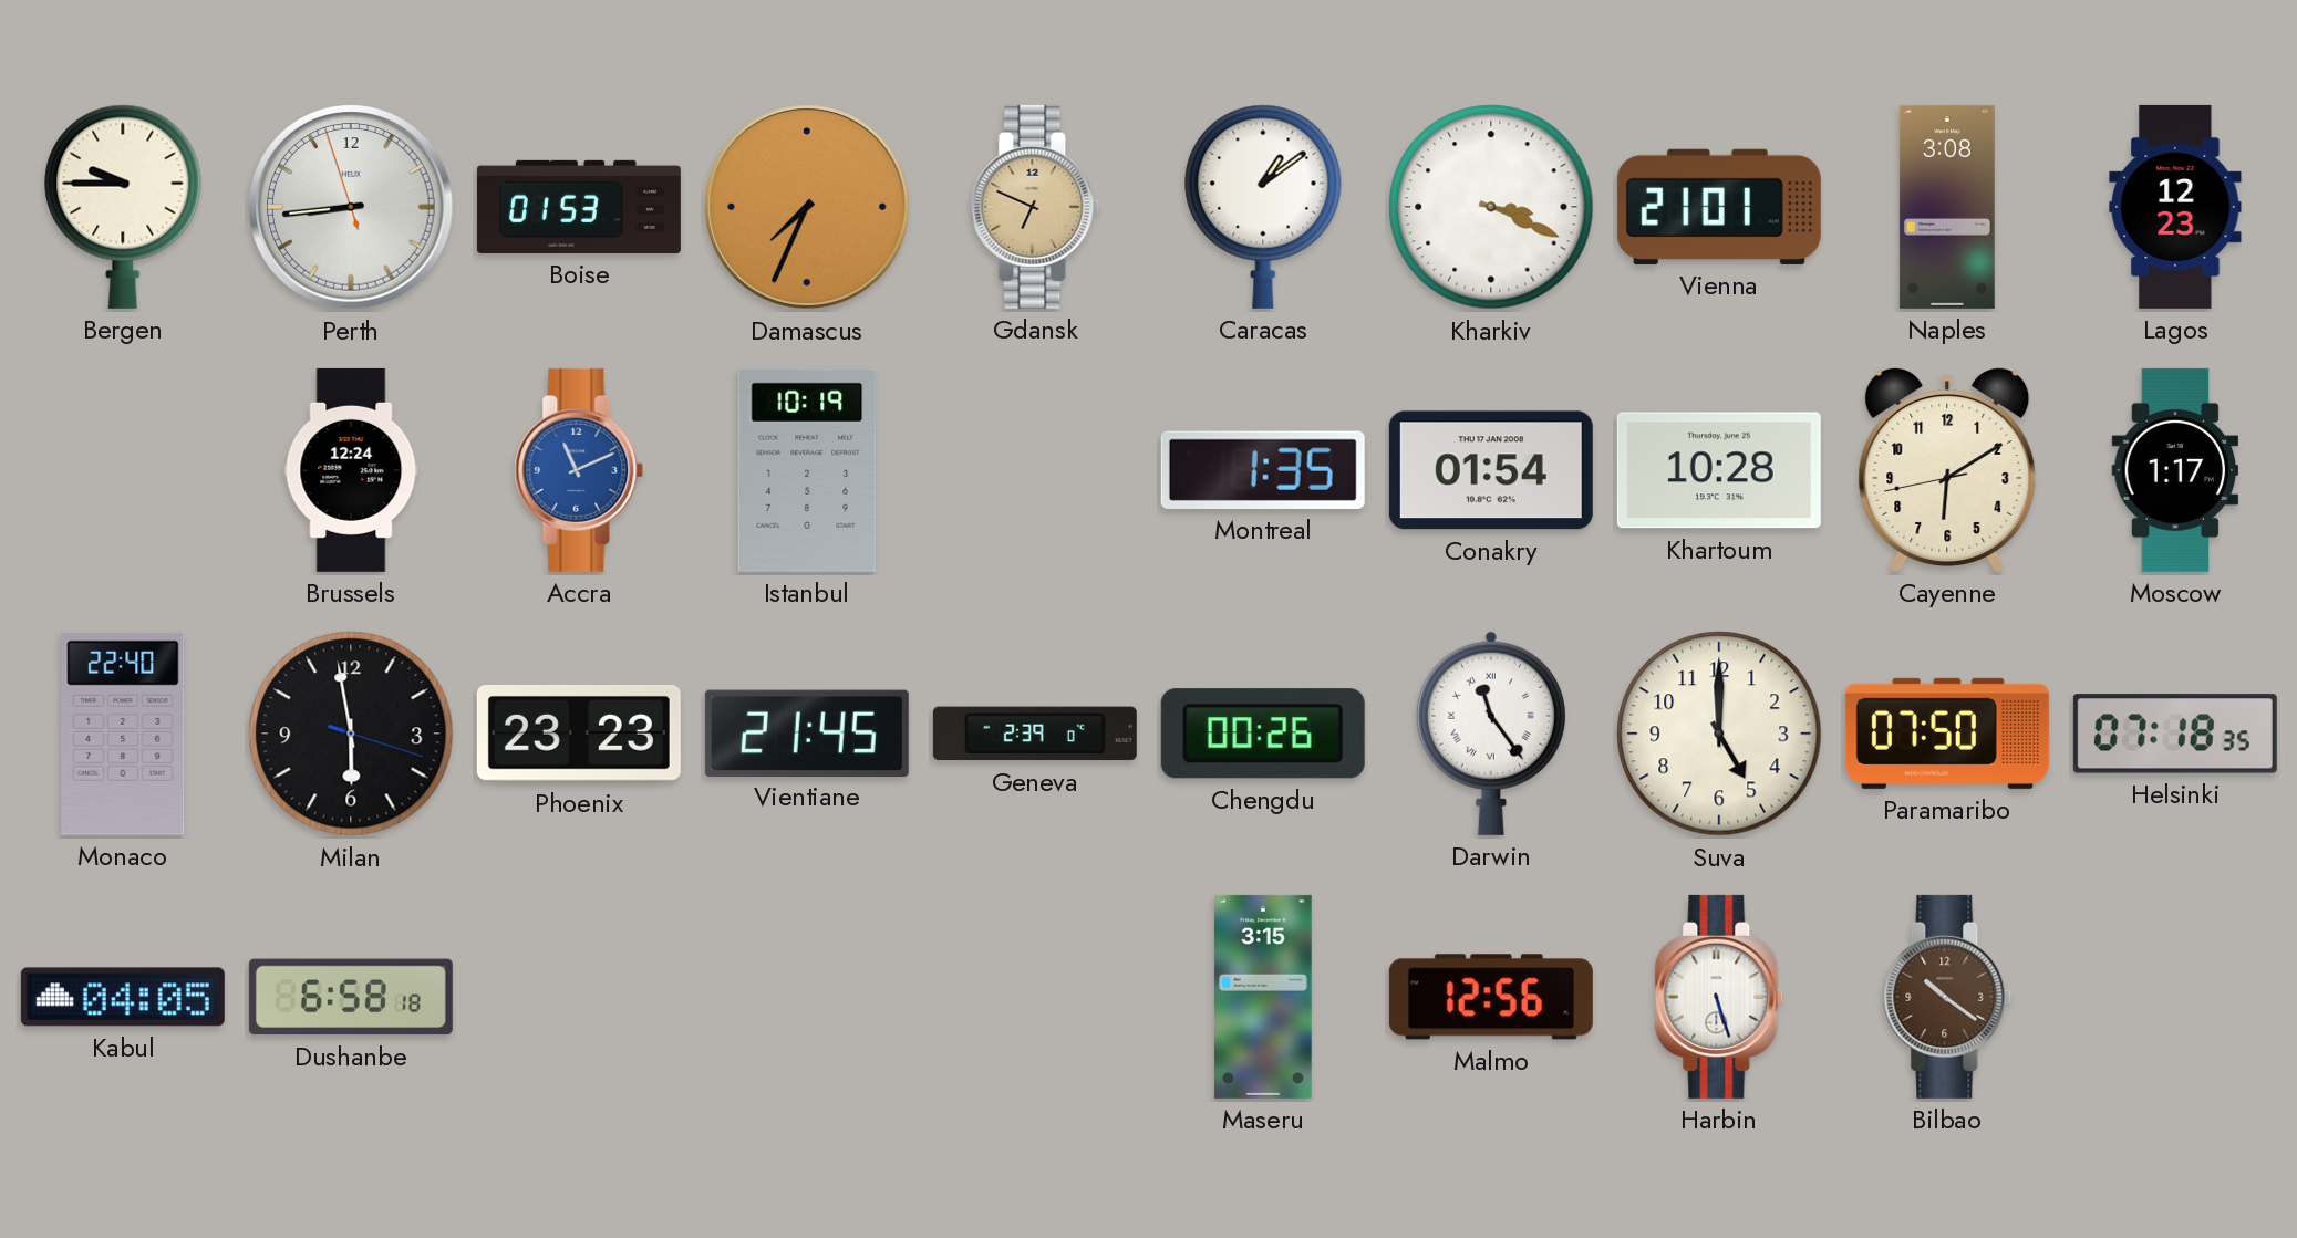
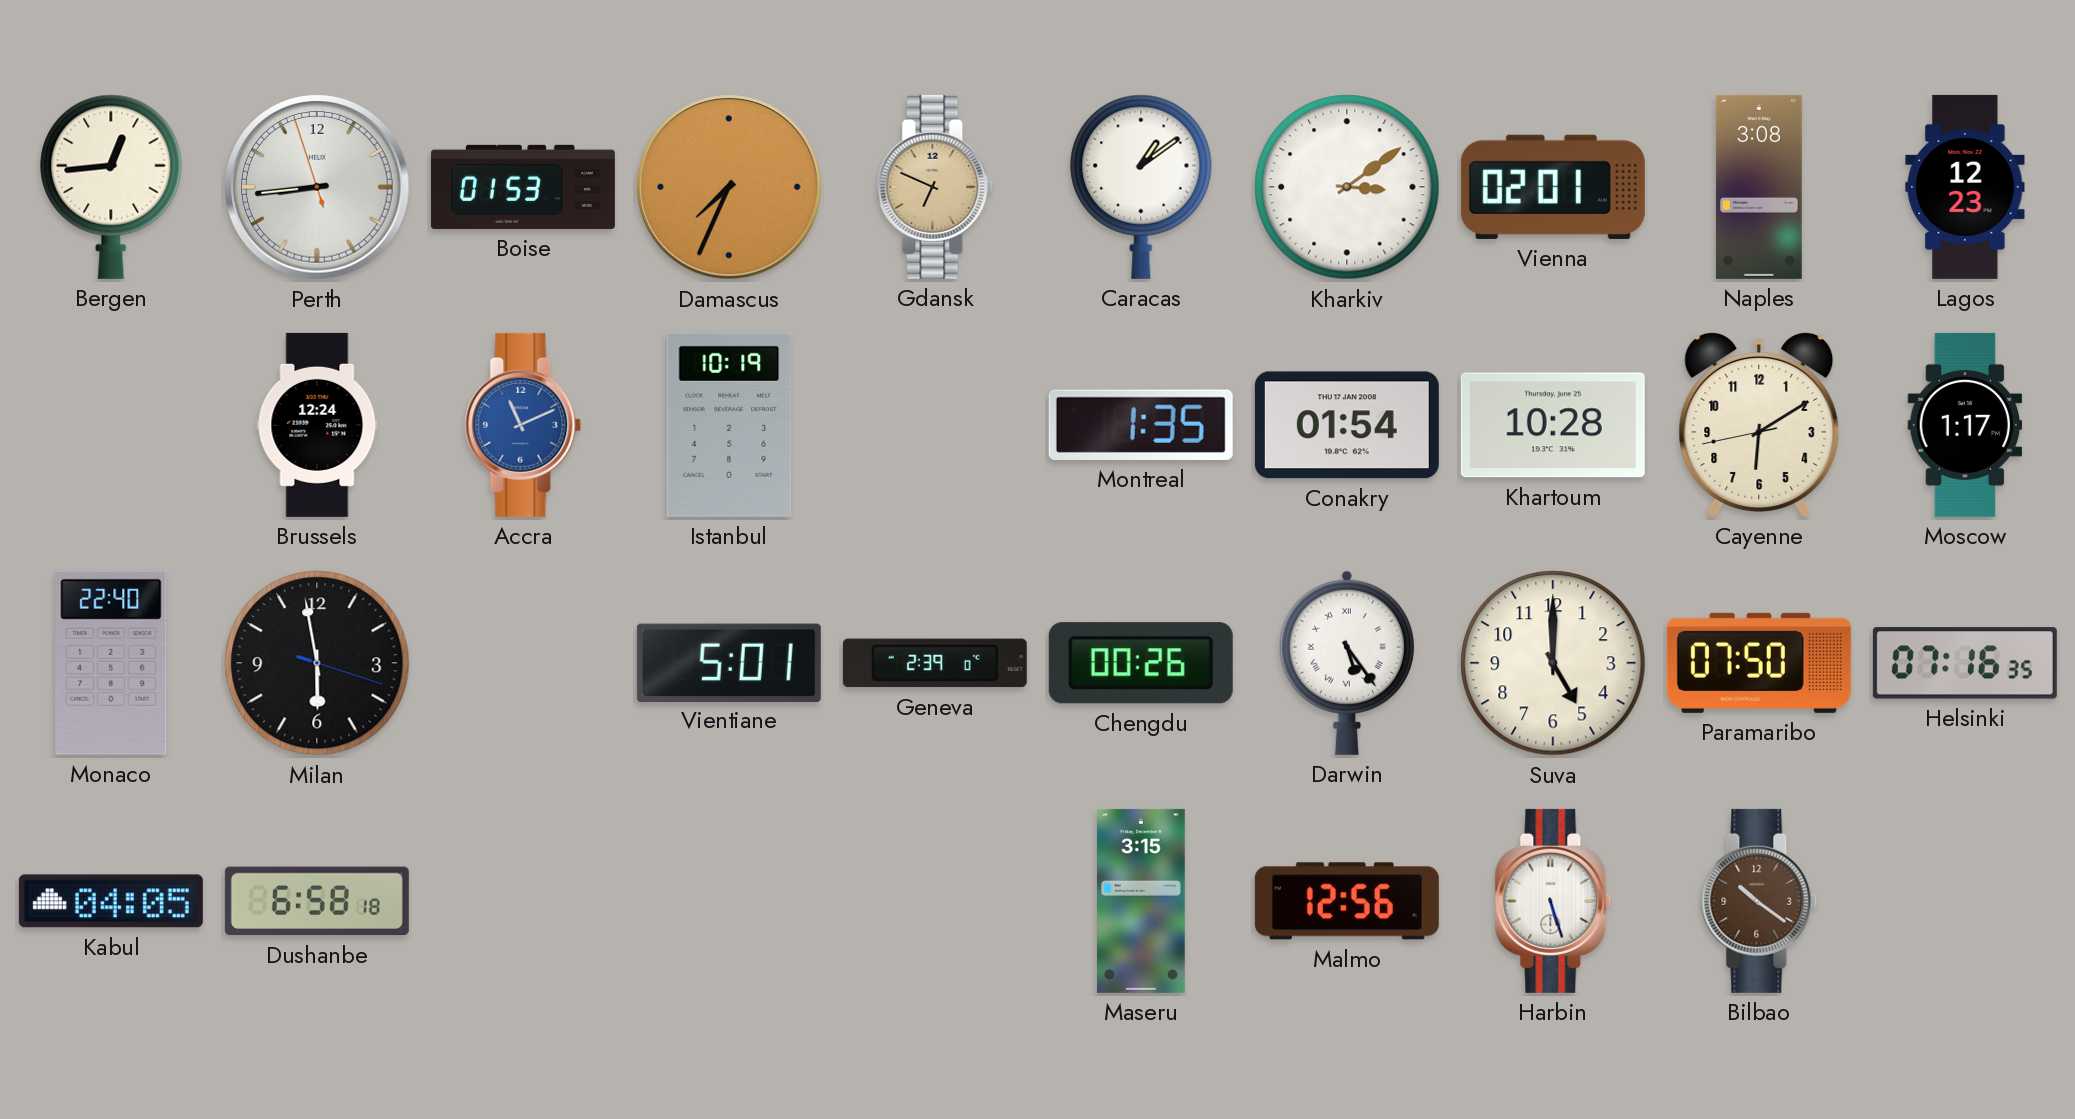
Bergen: 9:45 -> 12:44 (111, 187)
Kharkiv: 3:19 -> 3:09 (1347, 187)
Vienna: 21:01 -> 02:01 (1553, 187)
Phoenix: 23:23 -> none (579, 734)
Vientiane: 21:45 -> 5:01 (729, 662)
Darwin: 11:24 -> 5:24 (1347, 663)
Helsinki: 07:18 -> 07:16 (1965, 663)
